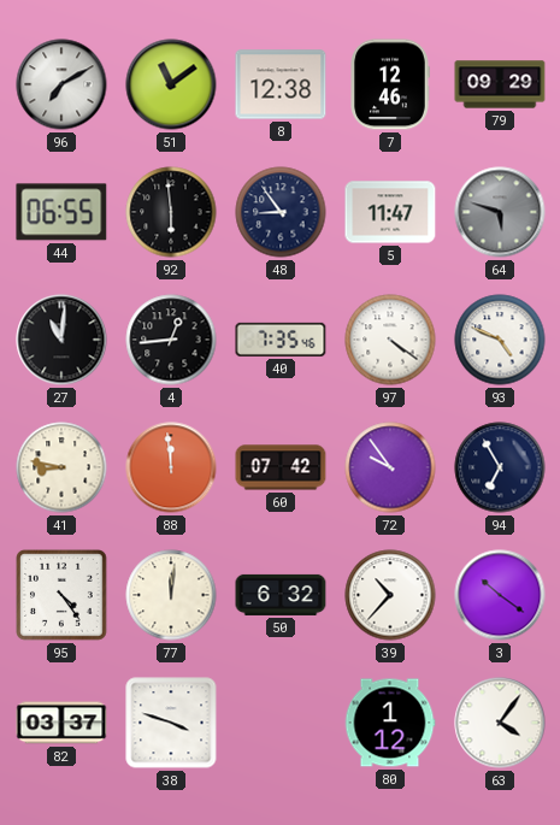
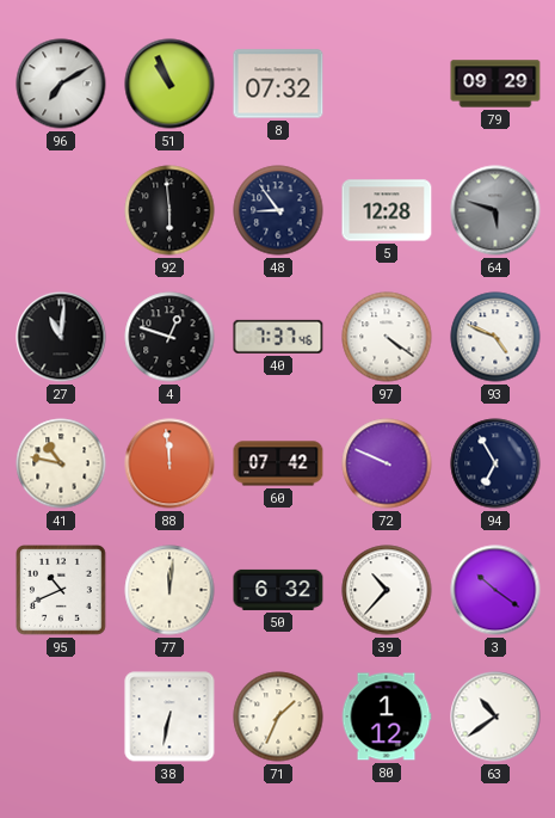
51: 11:09 -> 10:56 (169, 84)
8: 12:38 -> 07:32 (278, 84)
7: 12:46 -> none (390, 84)
44: 06:55 -> none (61, 212)
5: 11:47 -> 12:28 (387, 210)
4: 12:44 -> 12:48 (169, 337)
40: 7:35 -> 7:37 (278, 337)
41: 8:47 -> 10:47 (61, 463)
72: 9:54 -> 9:49 (387, 463)
95: 4:24 -> 10:41 (62, 591)
82: 03:37 -> none (61, 723)
38: 3:48 -> 6:32 (169, 716)
71: none -> 1:34 (278, 716)
63: 4:06 -> 10:39 (495, 716)
